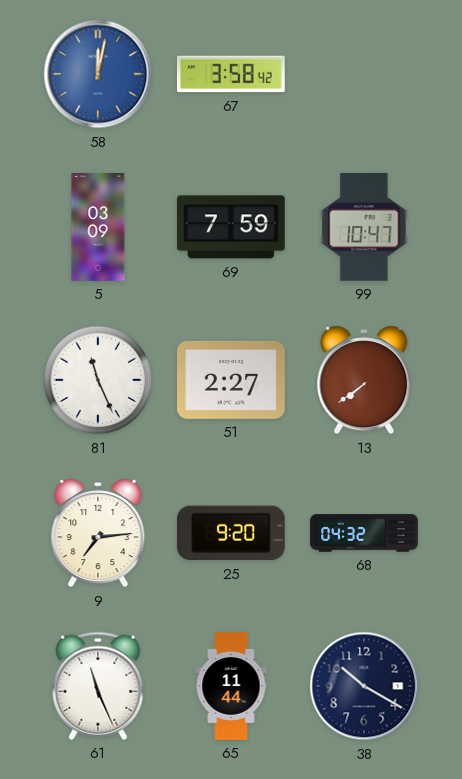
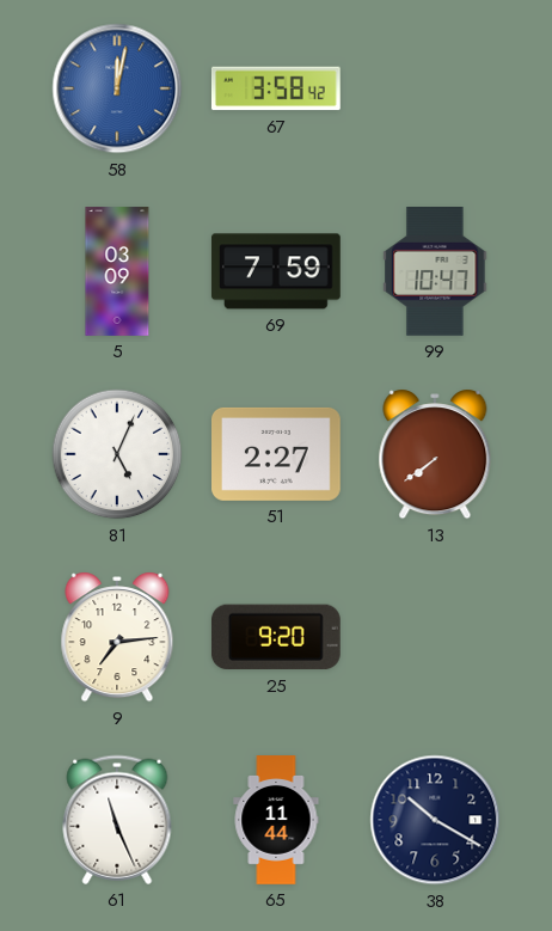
81: 11:26 -> 5:04 (117, 454)
68: 04:32 -> none (364, 533)
